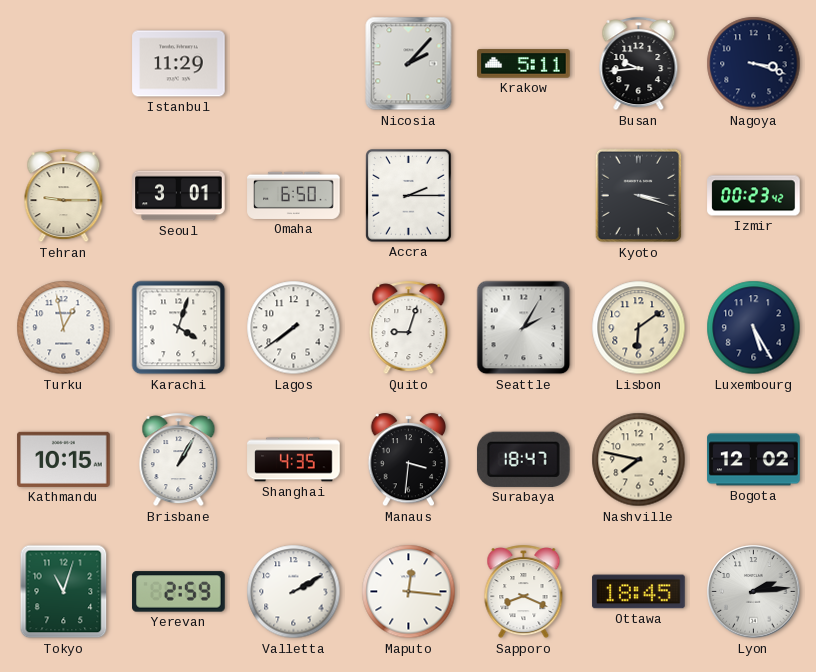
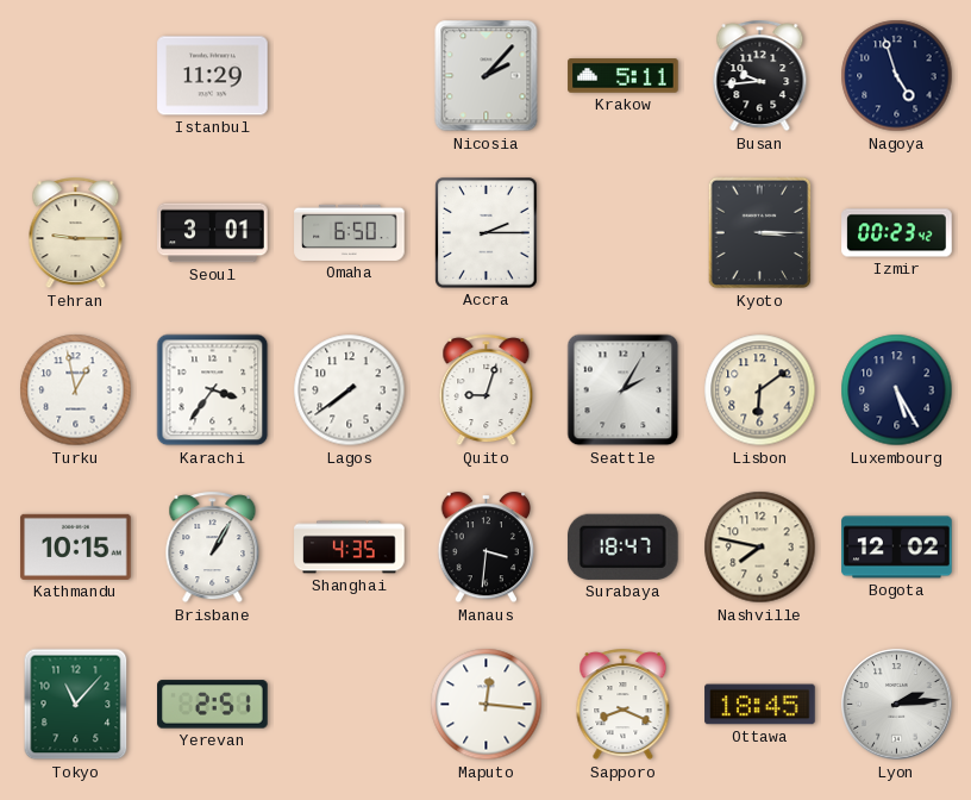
Nagoya: 3:18 -> 4:57 (897, 76)
Kyoto: 3:18 -> 3:15 (760, 233)
Karachi: 4:03 -> 3:36 (213, 390)
Tokyo: 11:03 -> 11:07 (76, 705)
Yerevan: 2:59 -> 2:51 (213, 705)
Valletta: 2:10 -> none (294, 592)
